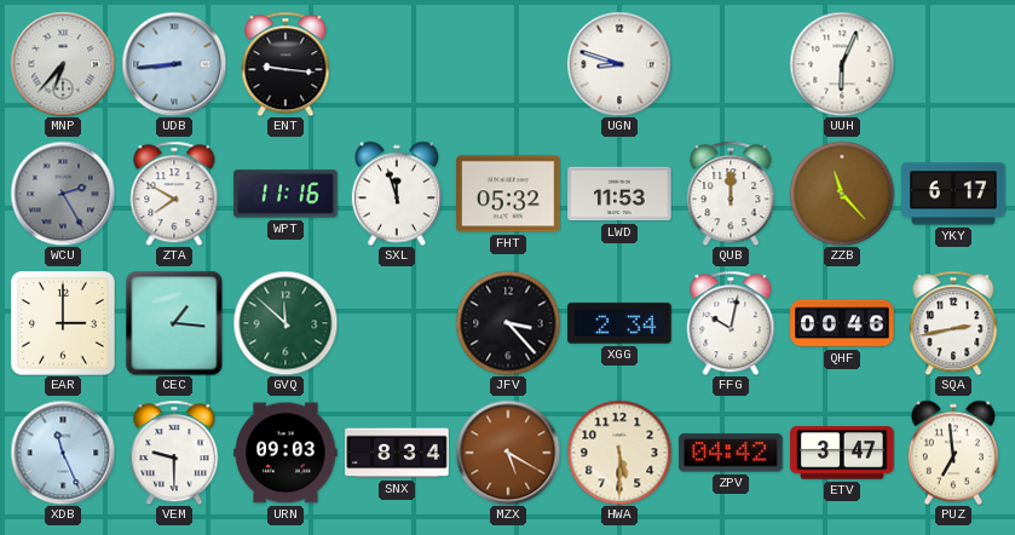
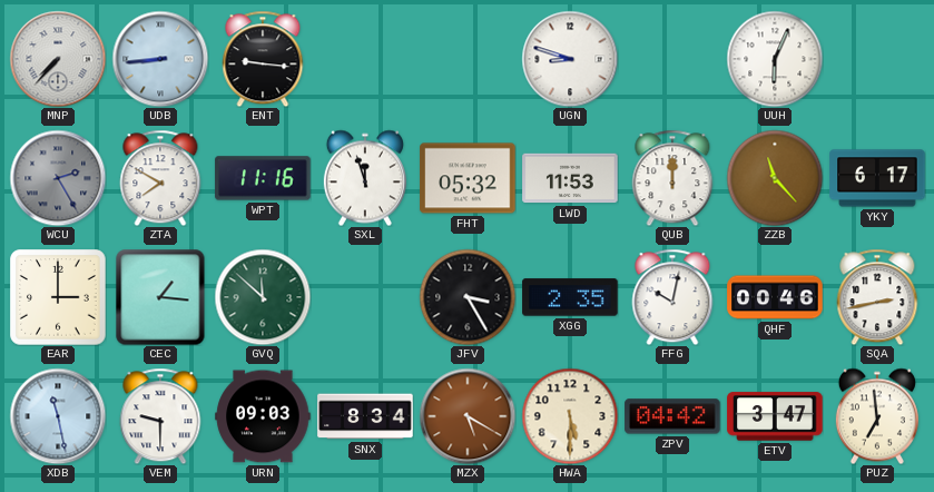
MNP: 6:37 -> 7:37 (58, 59)
JFV: 3:23 -> 3:25 (468, 297)
XGG: 2:34 -> 2:35 (570, 297)
XDB: 11:26 -> 11:28 (58, 416)
